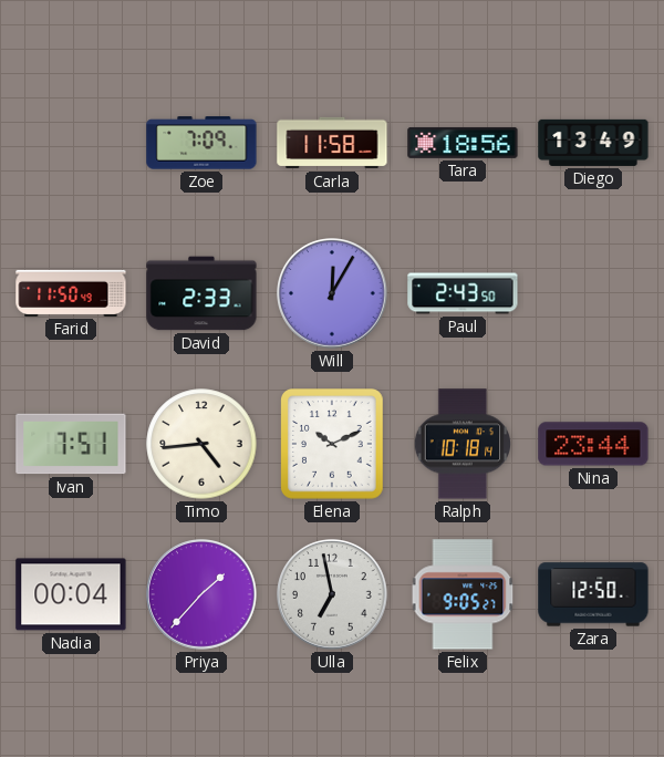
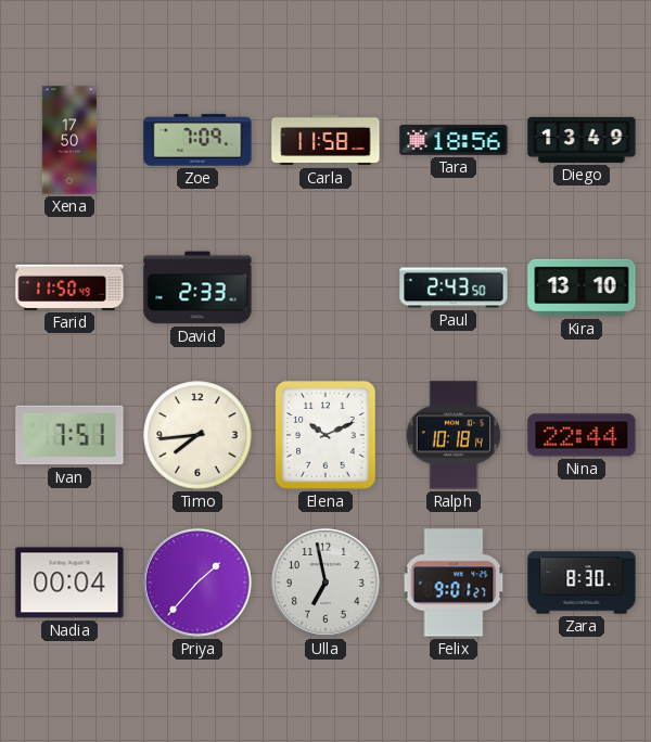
Xena: none -> 17:50 (69, 140)
Will: 12:05 -> none (333, 294)
Kira: none -> 13:10 (582, 287)
Timo: 4:44 -> 7:44 (197, 435)
Nina: 23:44 -> 22:44 (582, 435)
Felix: 9:05 -> 9:01 (454, 583)
Zara: 12:50 -> 8:30 (582, 583)
